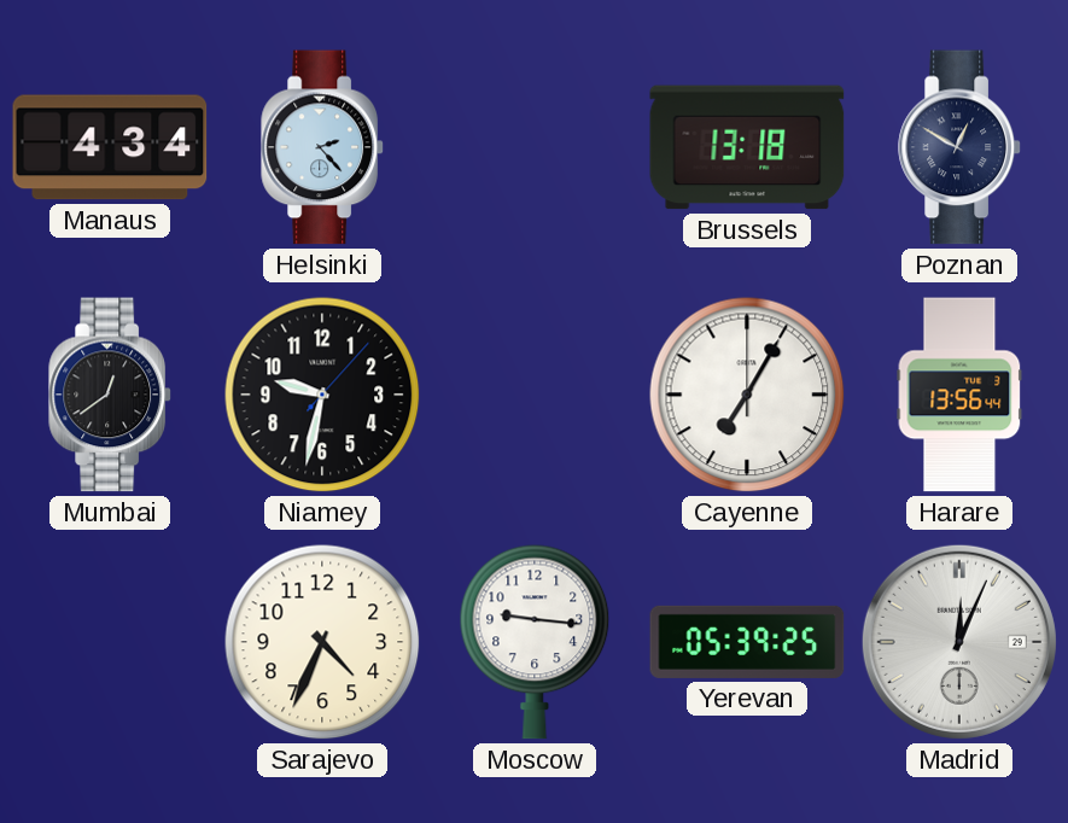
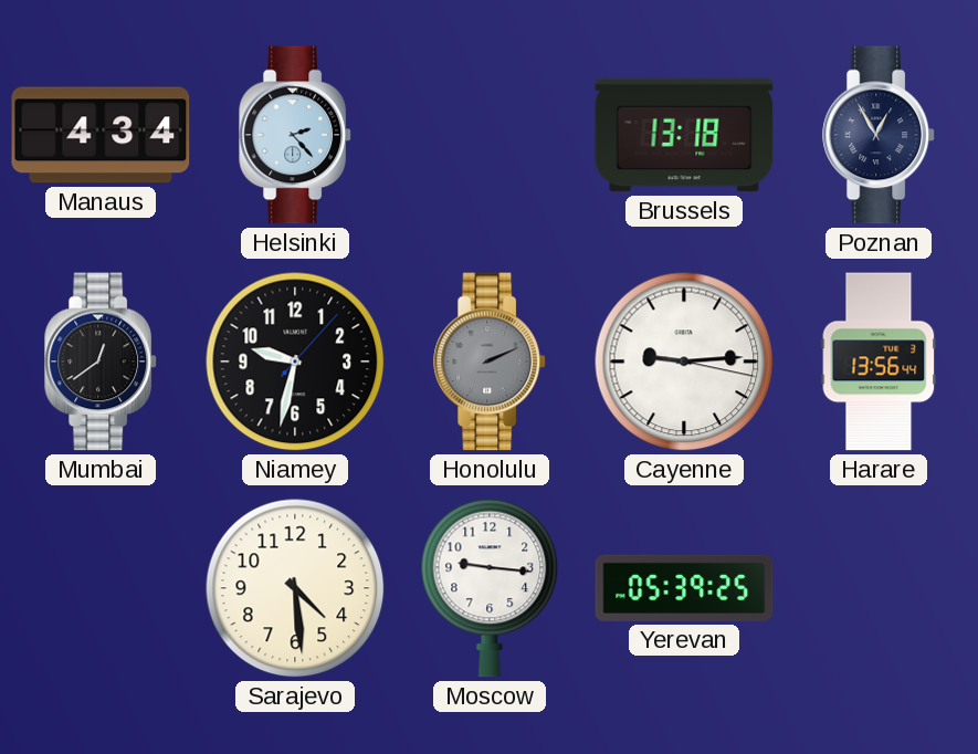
Poznan: 12:50 -> 12:55 (879, 135)
Honolulu: none -> 2:11 (490, 362)
Cayenne: 7:05 -> 9:14 (684, 362)
Sarajevo: 4:34 -> 4:29 (295, 588)
Madrid: 12:04 -> none (959, 642)
